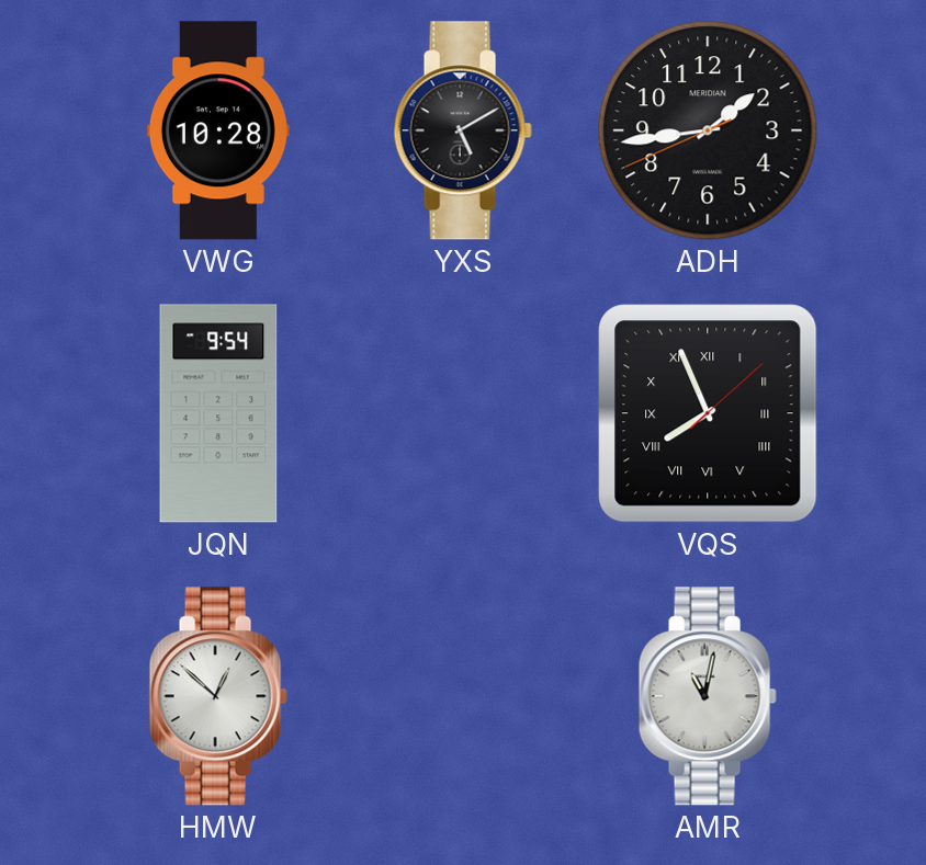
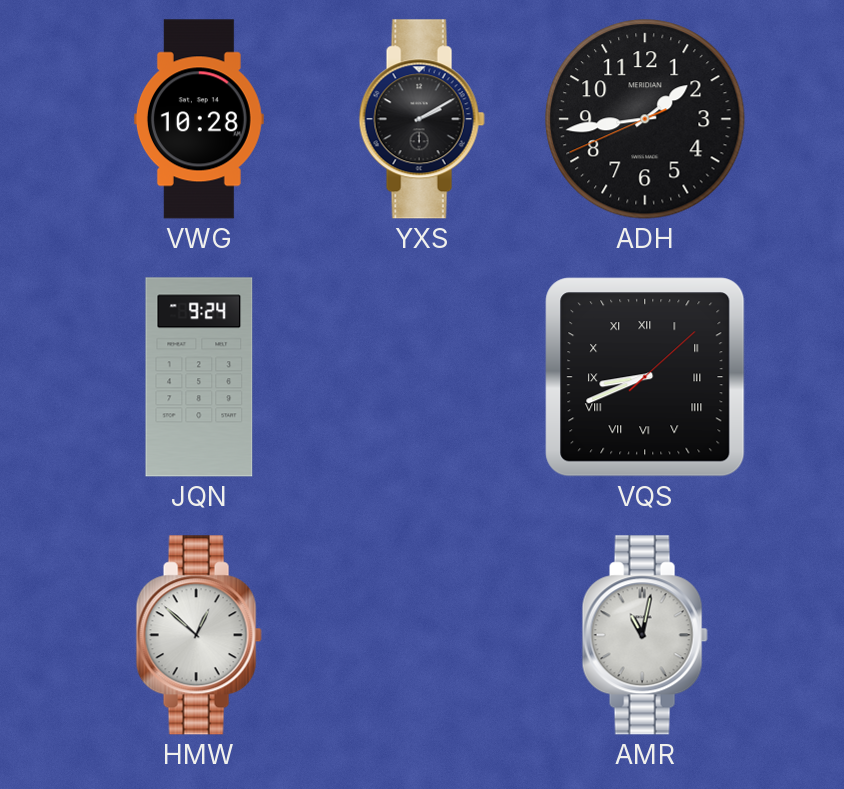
YXS: 5:10 -> 2:10 (422, 119)
JQN: 9:54 -> 9:24 (199, 377)
VQS: 7:56 -> 8:41 (645, 377)
